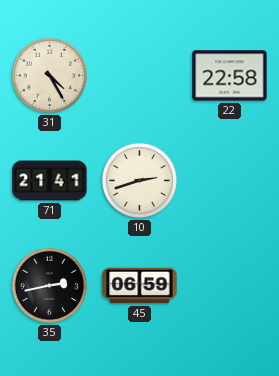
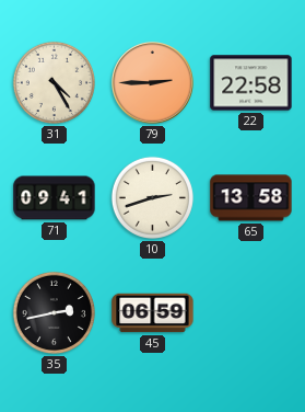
79: none -> 2:45 (153, 83)
71: 21:41 -> 09:41 (55, 198)
65: none -> 13:58 (251, 198)
